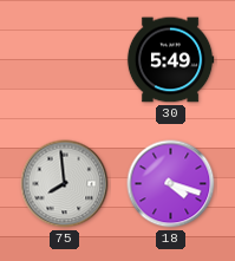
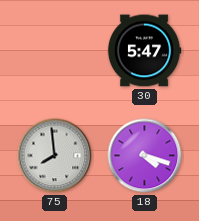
30: 5:49 -> 5:47 (144, 51)
